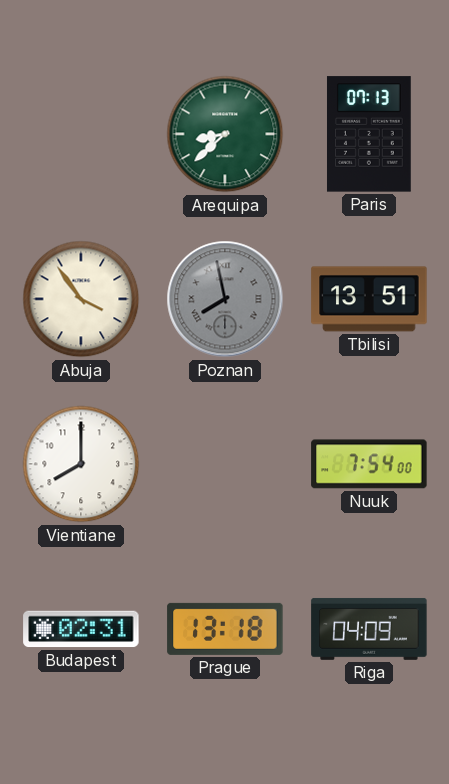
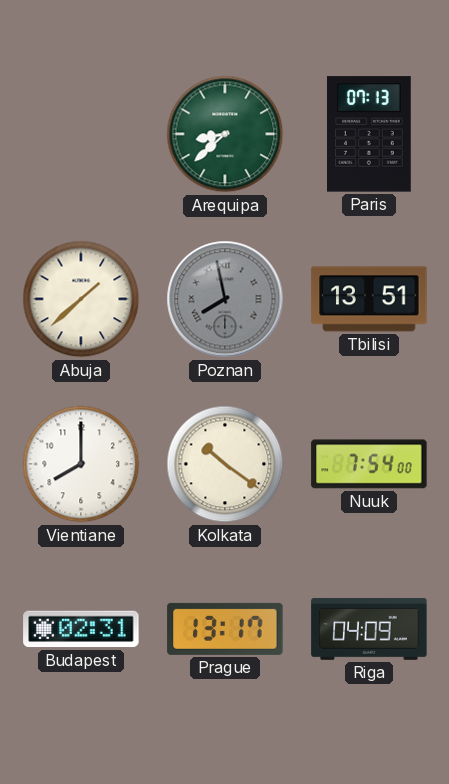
Abuja: 3:54 -> 1:38 (81, 299)
Kolkata: none -> 10:21 (225, 464)
Prague: 13:18 -> 13:17 (225, 629)
